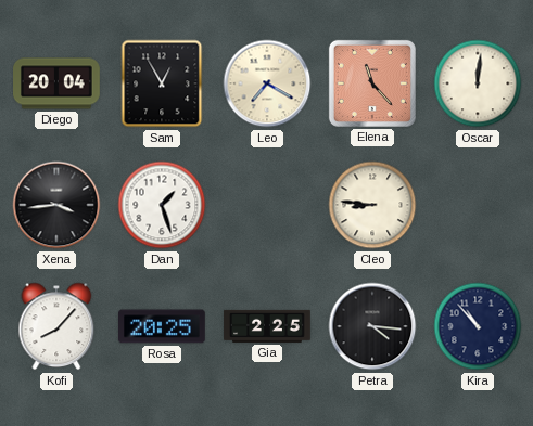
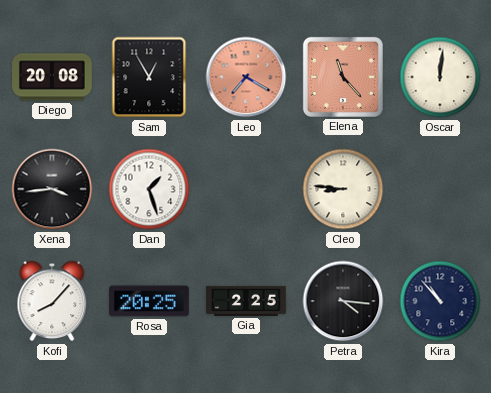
Diego: 20:04 -> 20:08 (53, 77)
Leo dial: cream -> salmon (246, 77)
